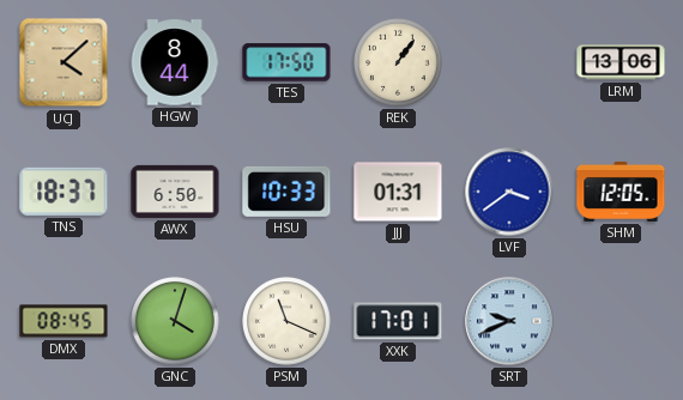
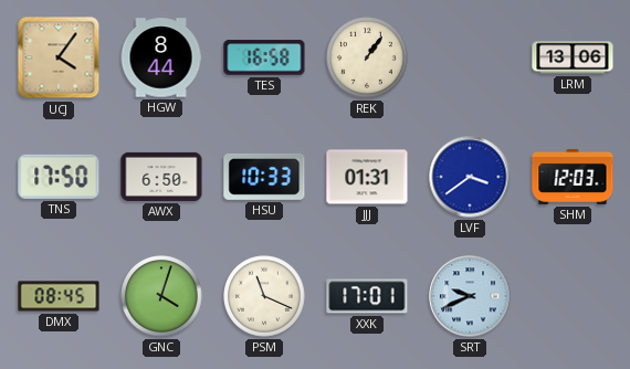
UCJ: 4:08 -> 4:06 (59, 57)
TES: 17:50 -> 16:58 (264, 57)
TNS: 18:37 -> 17:50 (59, 177)
SHM: 12:05 -> 12:03 (573, 177)
